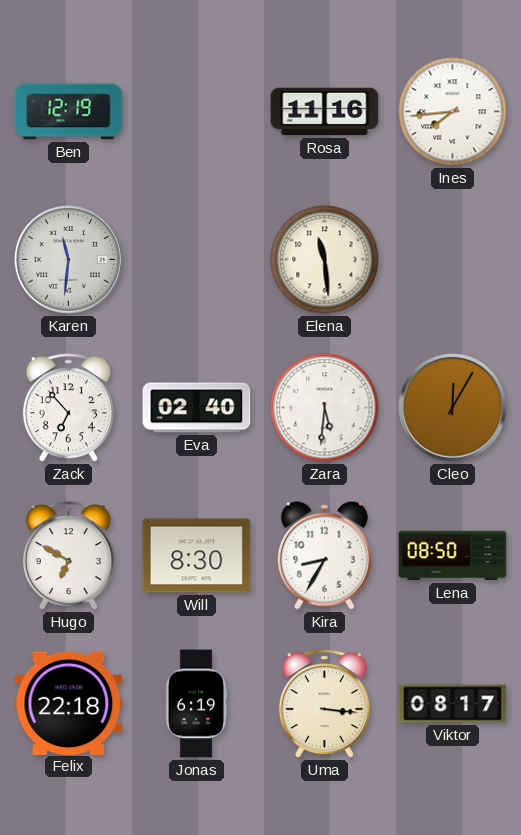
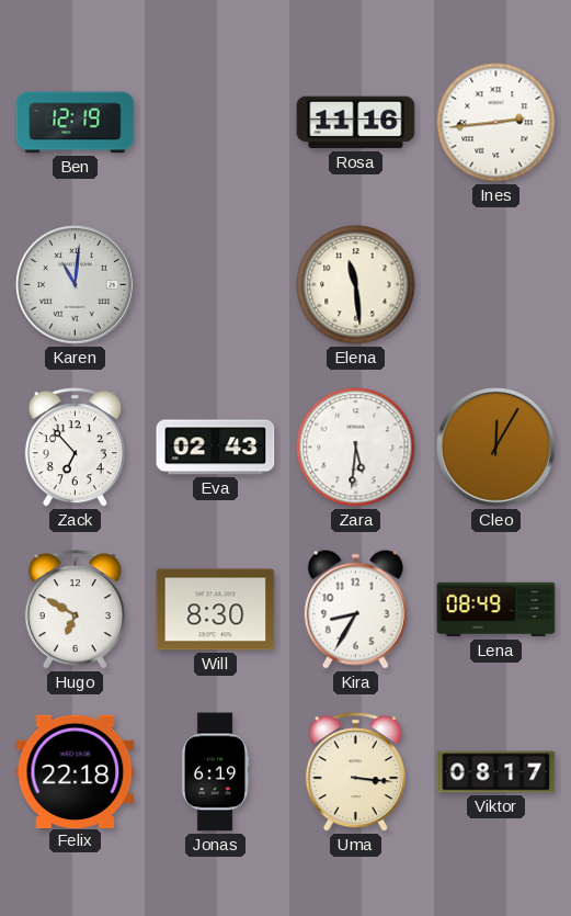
Ines: 7:44 -> 2:44 (496, 123)
Karen: 11:31 -> 11:01 (76, 285)
Eva: 02:40 -> 02:43 (216, 448)
Lena: 08:50 -> 08:49 (496, 610)
